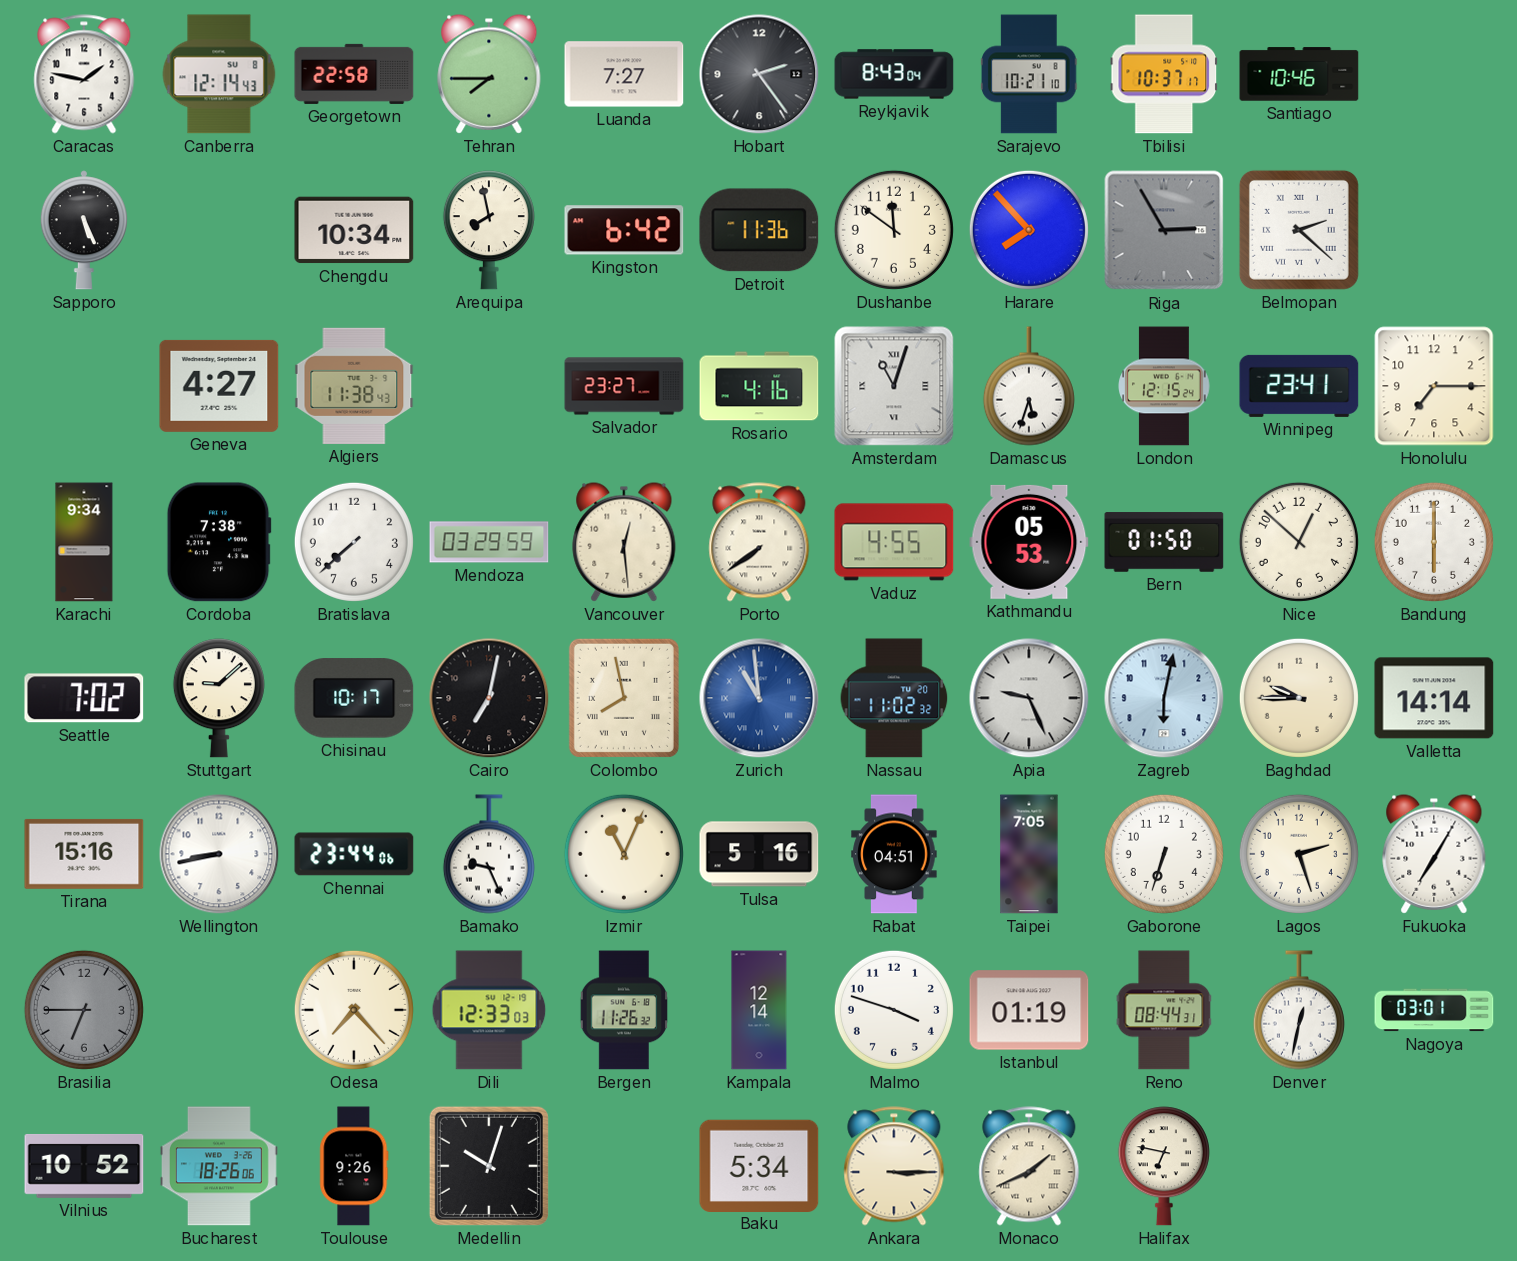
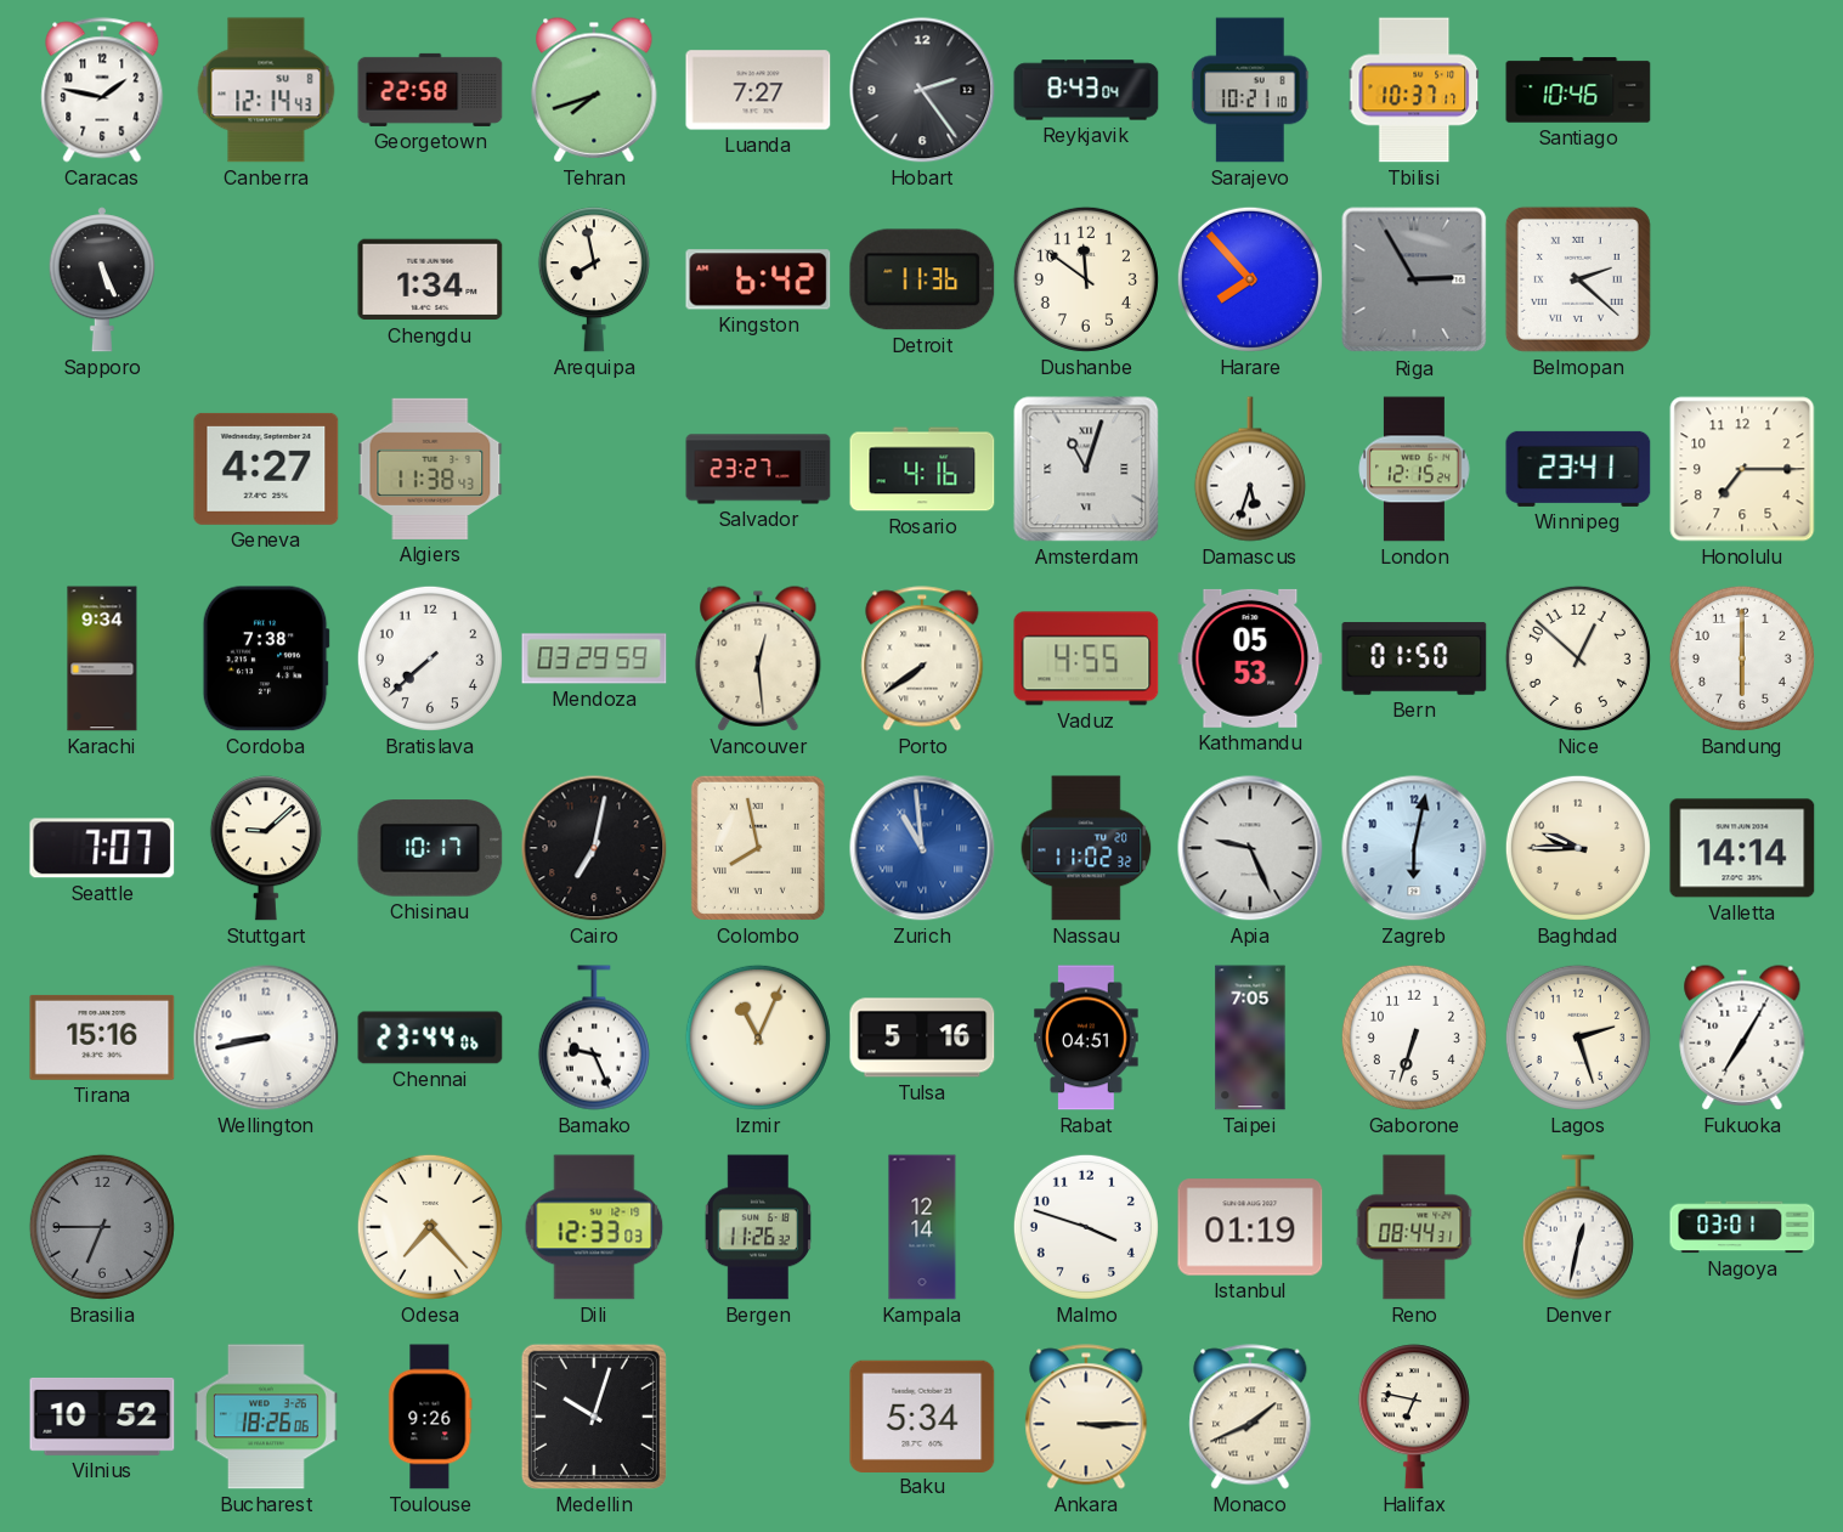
Tehran: 7:45 -> 7:42 (594, 90)
Chengdu: 10:34 -> 1:34 (430, 279)
Seattle: 7:02 -> 7:07 (102, 848)
